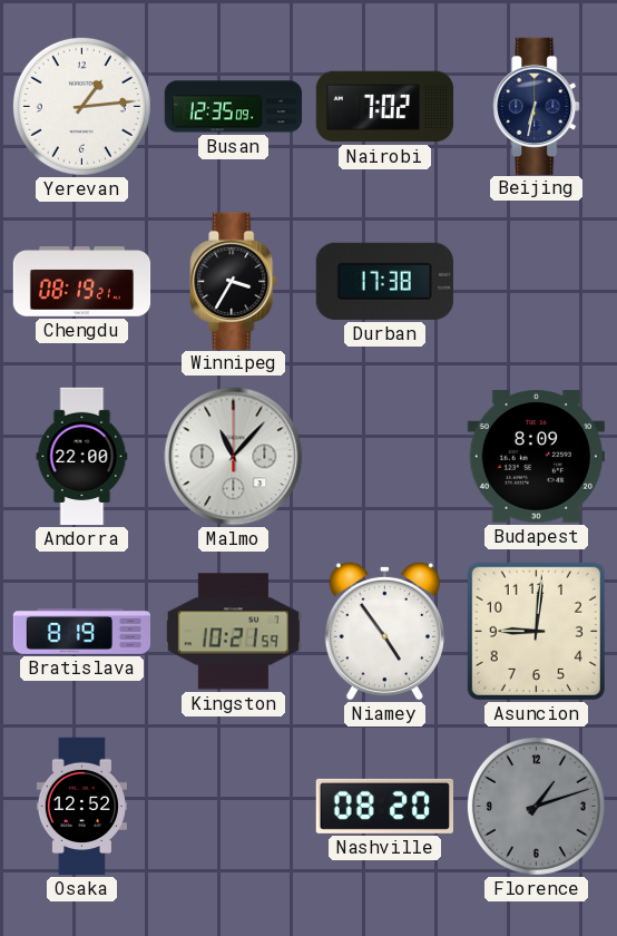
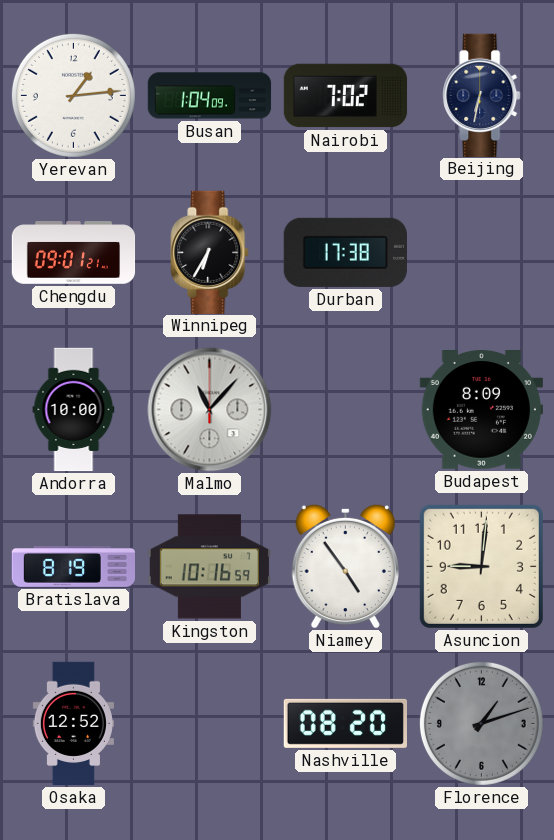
Busan: 12:35 -> 1:04 (210, 96)
Chengdu: 08:19 -> 09:01 (74, 253)
Winnipeg: 3:35 -> 6:35 (210, 252)
Andorra: 22:00 -> 10:00 (74, 410)
Kingston: 10:21 -> 10:16 (209, 567)
